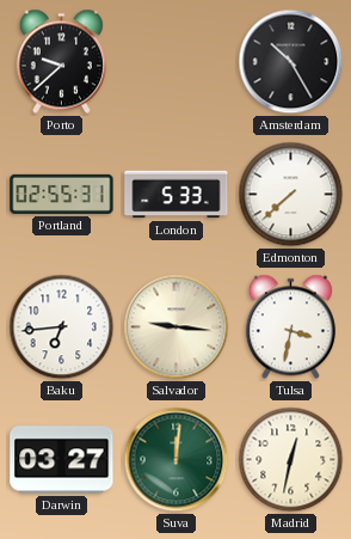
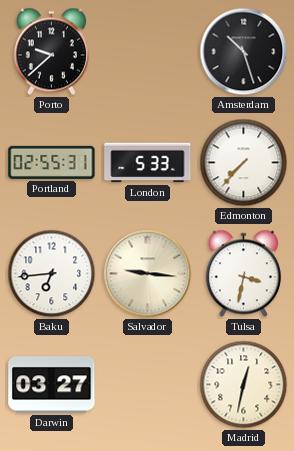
Amsterdam: 10:25 -> 10:27 (244, 52)
Edmonton: 7:38 -> 7:37 (244, 163)
Suva: 12:01 -> none (177, 460)
